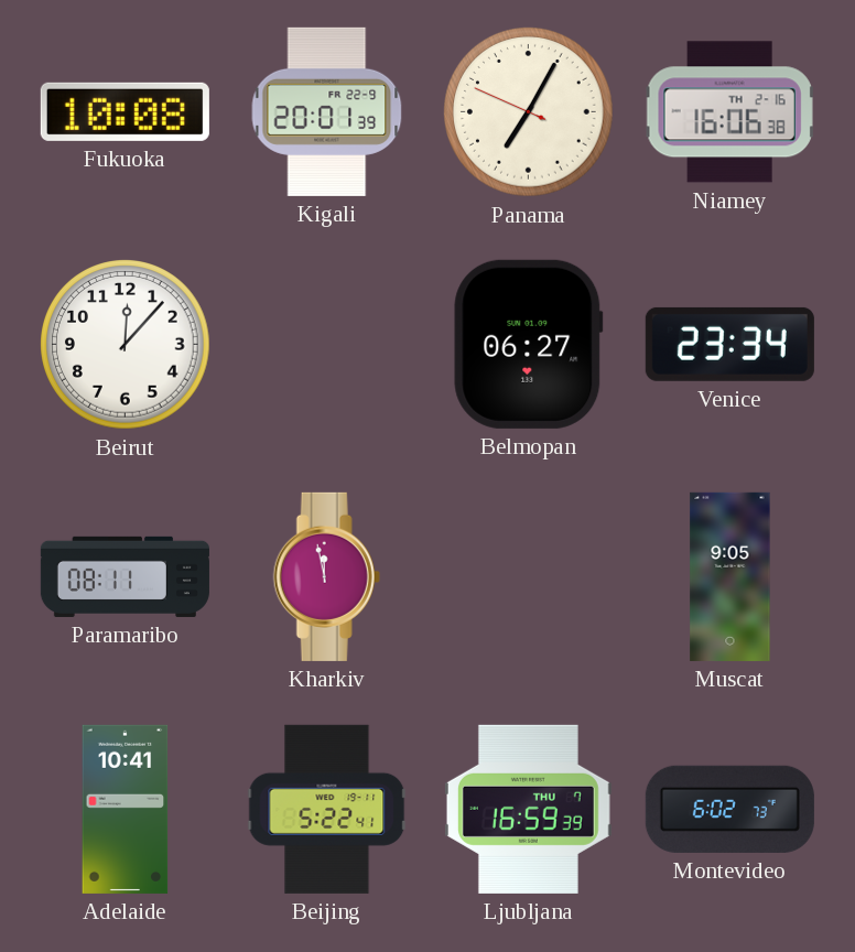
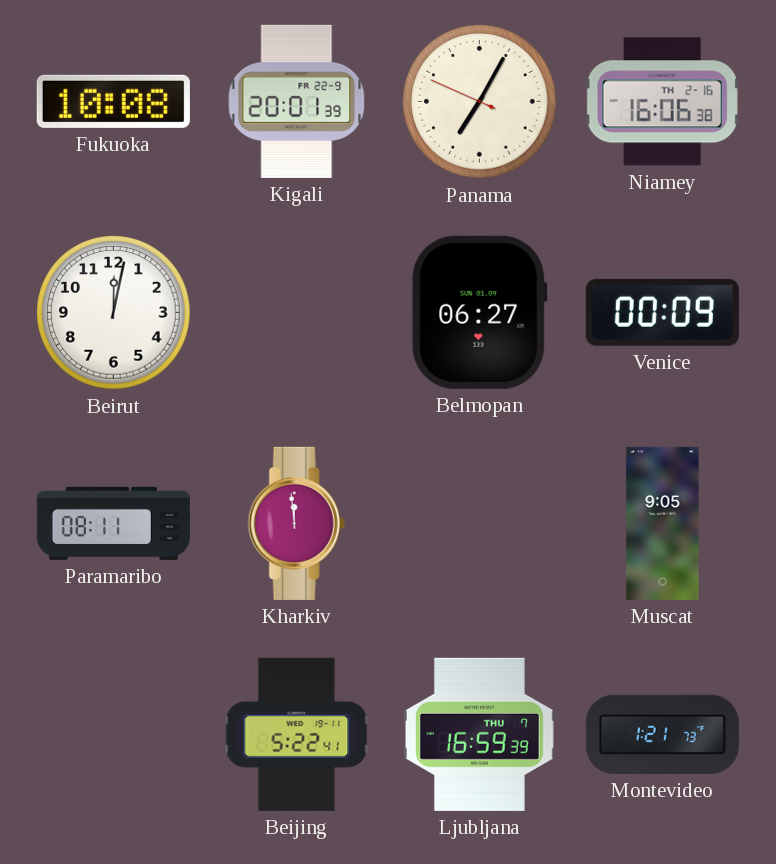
Beirut: 12:07 -> 12:02 (114, 313)
Venice: 23:34 -> 00:09 (662, 312)
Kharkiv: 11:58 -> 11:59 (296, 523)
Adelaide: 10:41 -> none (126, 809)
Montevideo: 6:02 -> 1:21 (662, 734)
